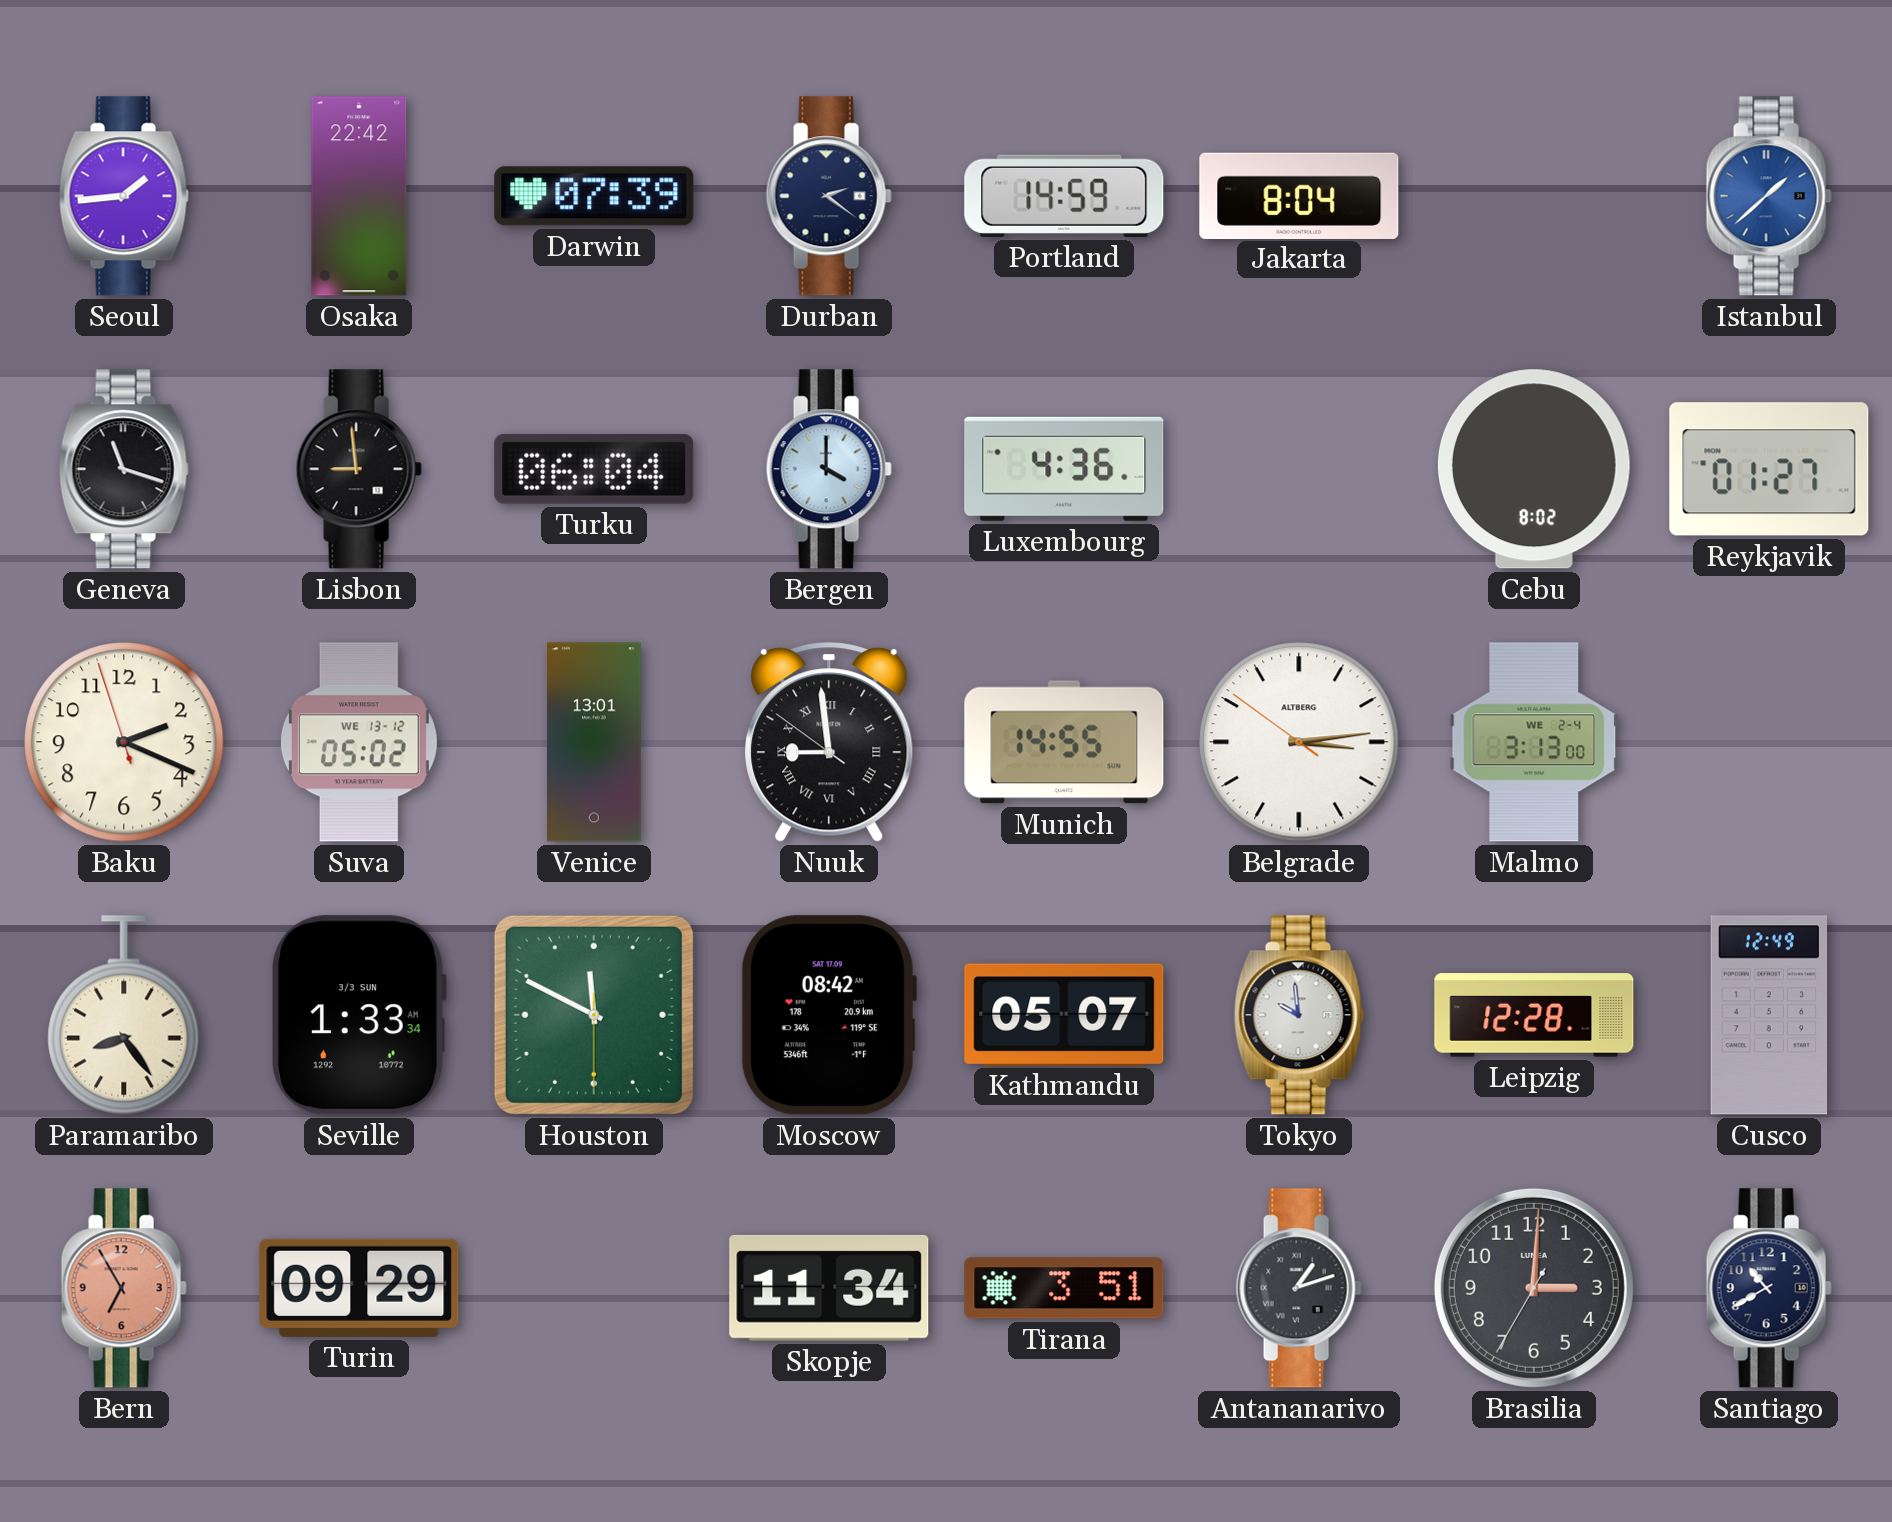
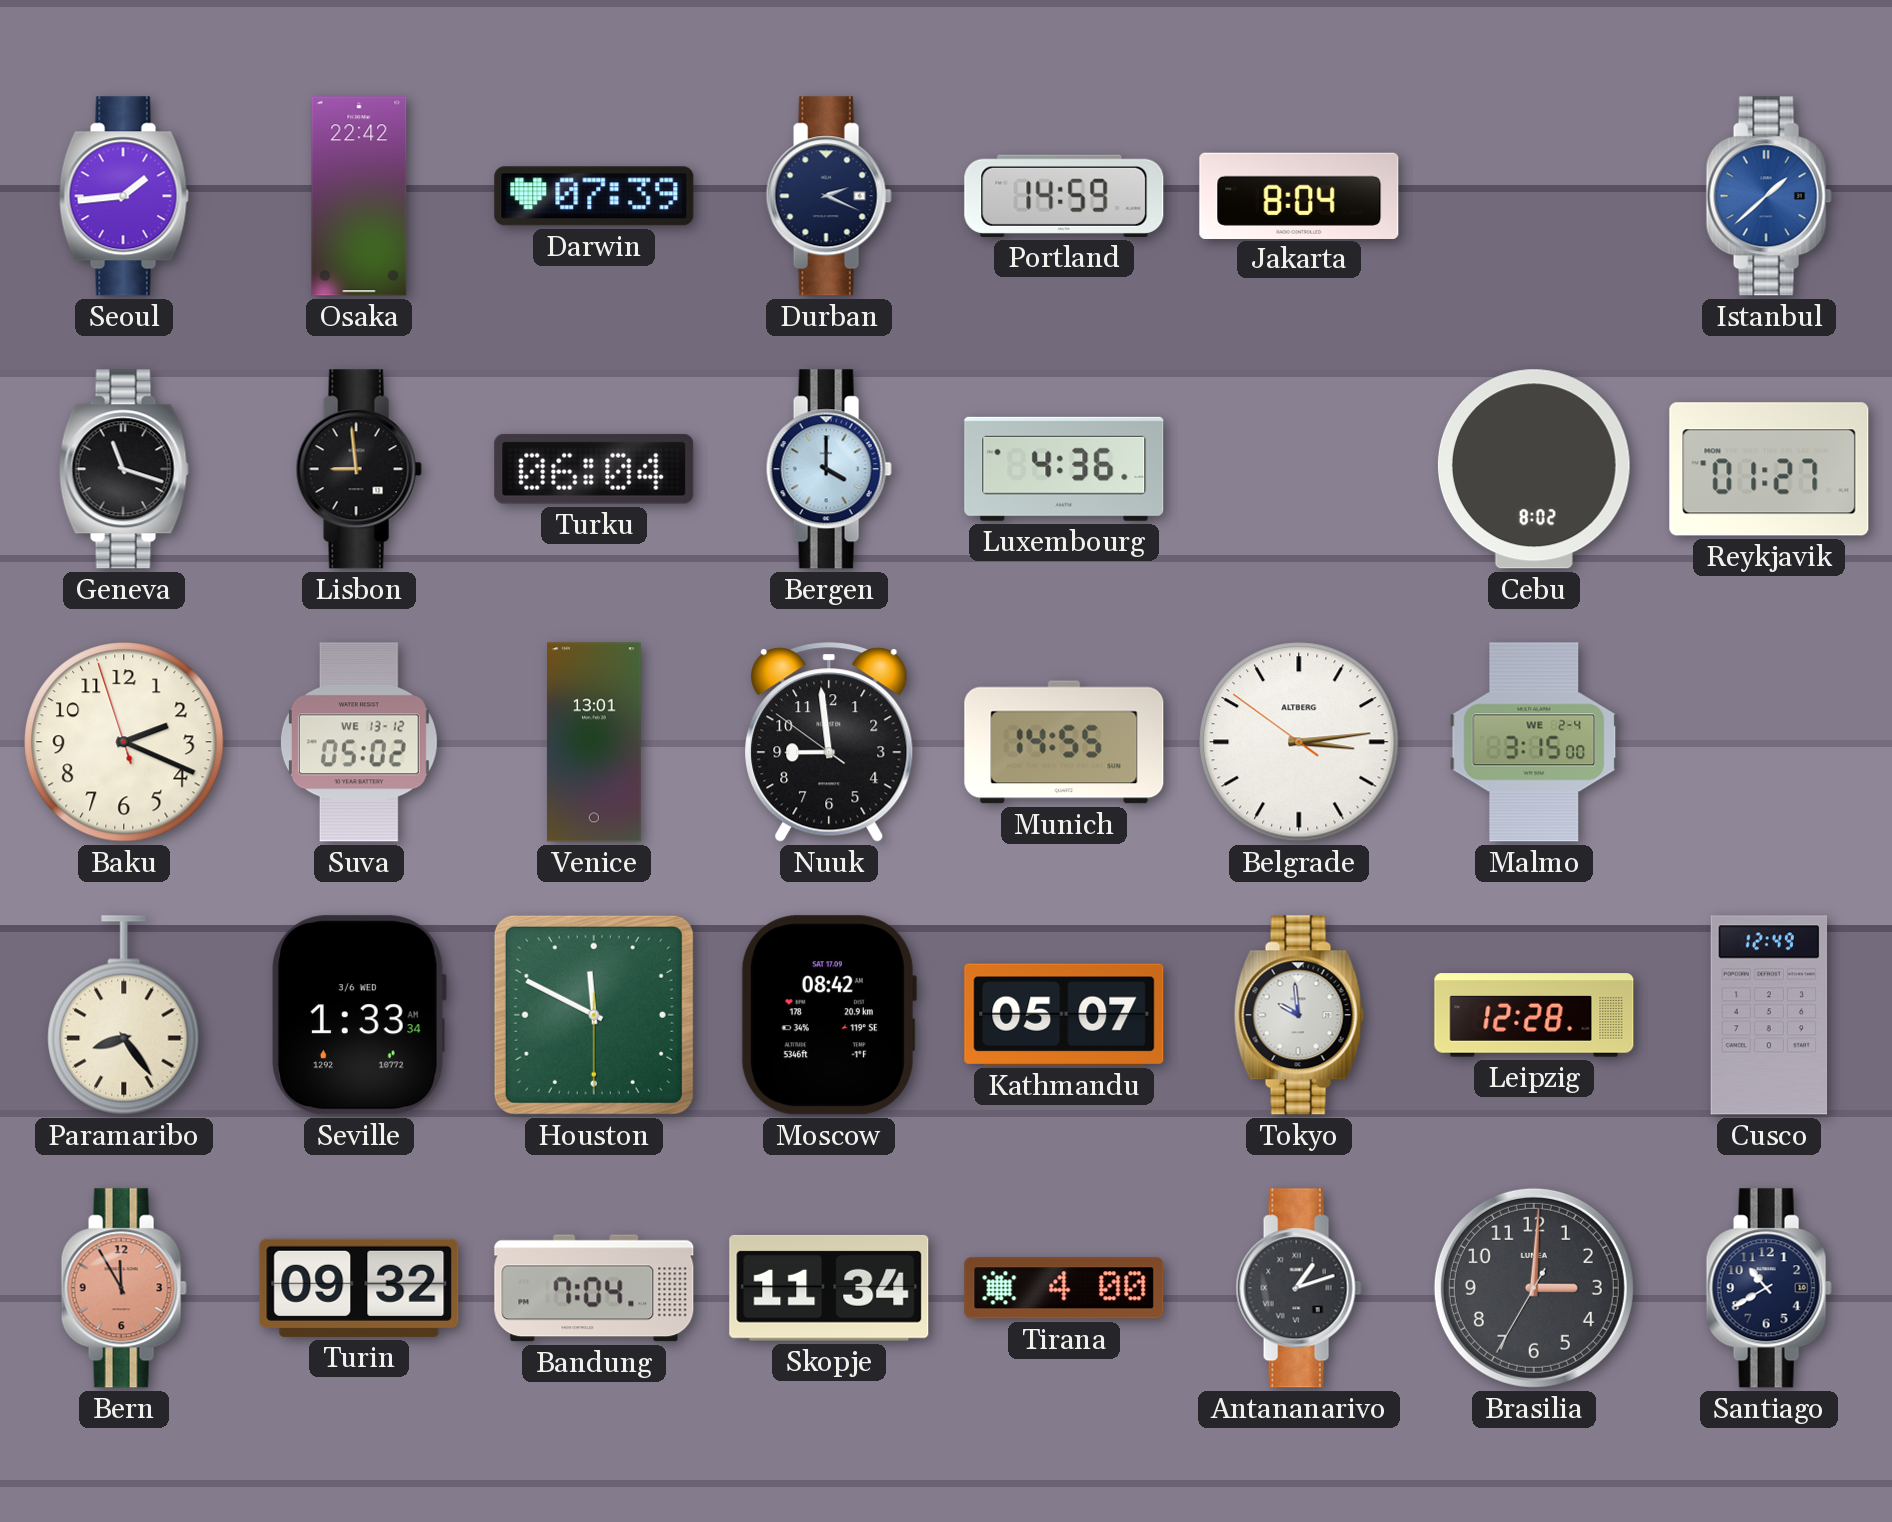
Durban: 2:21 -> 2:19 (829, 196)
Nuuk numerals: Roman -> Arabic (829, 742)
Malmo: 3:13 -> 3:15 (1534, 742)
Seville date: 3/3 SUN -> 3/6 WED (359, 1015)
Bern: 6:55 -> 11:55 (124, 1288)
Turin: 09:29 -> 09:32 (359, 1288)
Bandung: none -> 7:04 (594, 1288)
Tirana: 3:51 -> 4:00 (1064, 1288)
